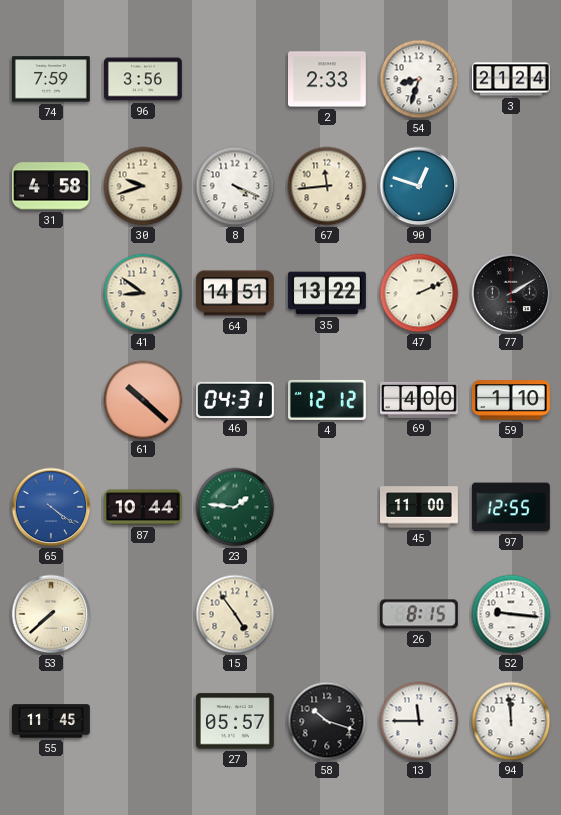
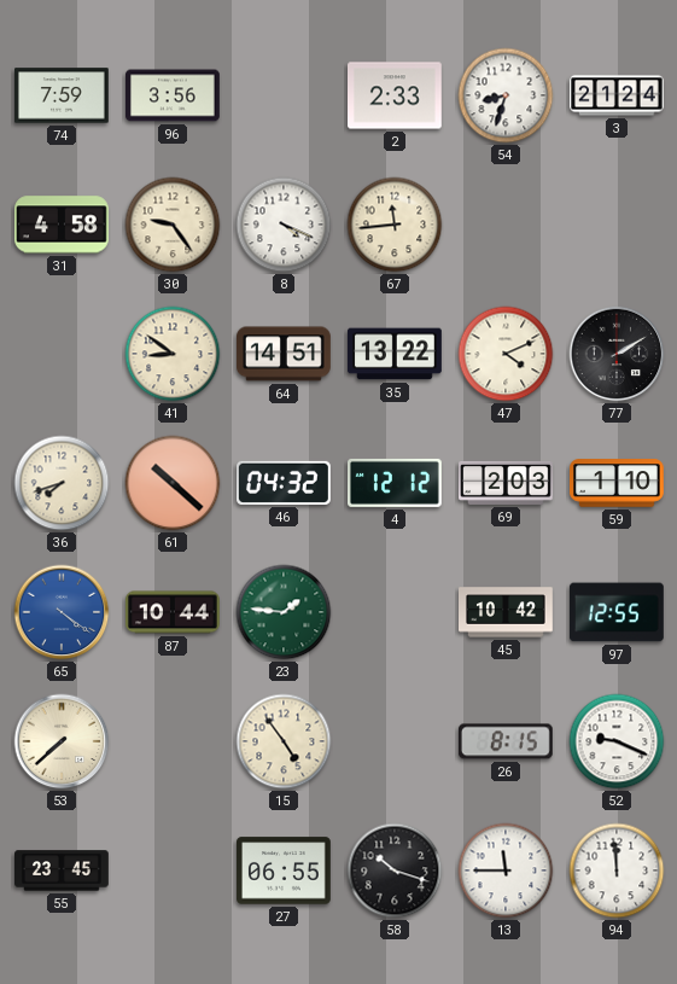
30: 9:42 -> 9:24 (173, 225)
90: 12:48 -> none (419, 186)
47: 2:11 -> 4:11 (506, 354)
36: none -> 7:42 (62, 483)
46: 04:31 -> 04:32 (285, 483)
69: 4:00 -> 2:03 (507, 483)
45: 11:00 -> 10:42 (507, 612)
52: 9:16 -> 9:19 (617, 741)
55: 11:45 -> 23:45 (63, 871)
27: 05:57 -> 06:55 (285, 871)
